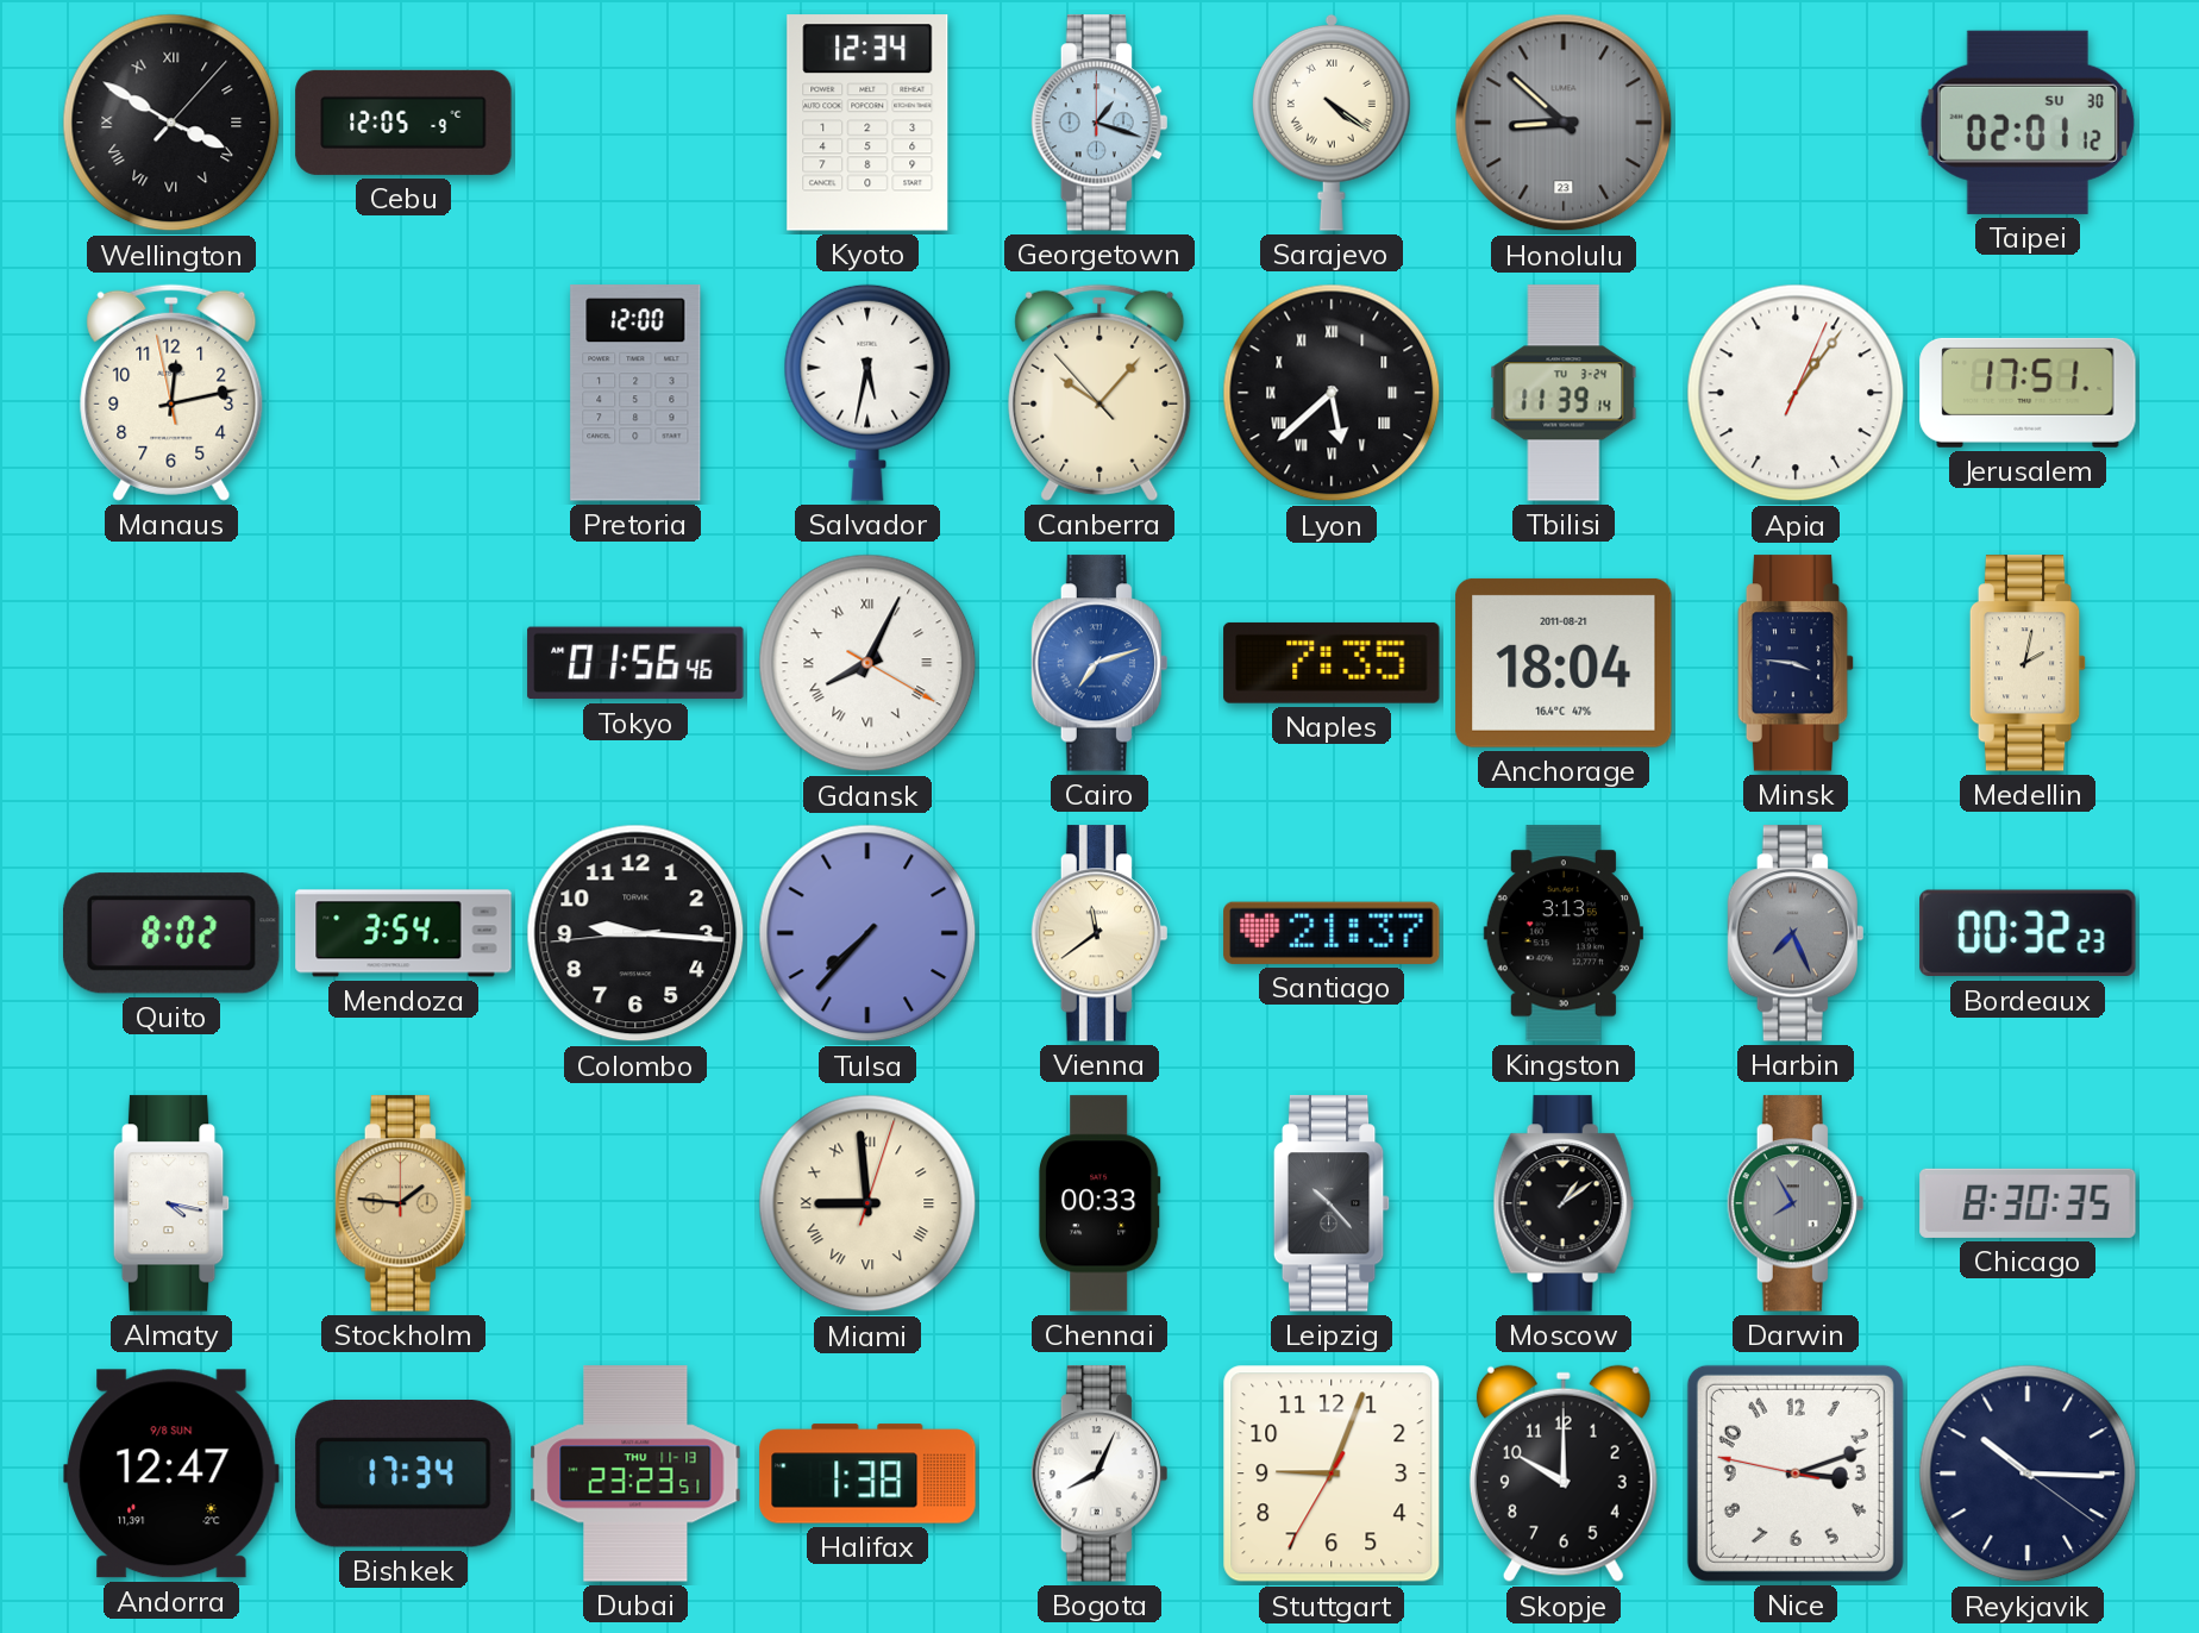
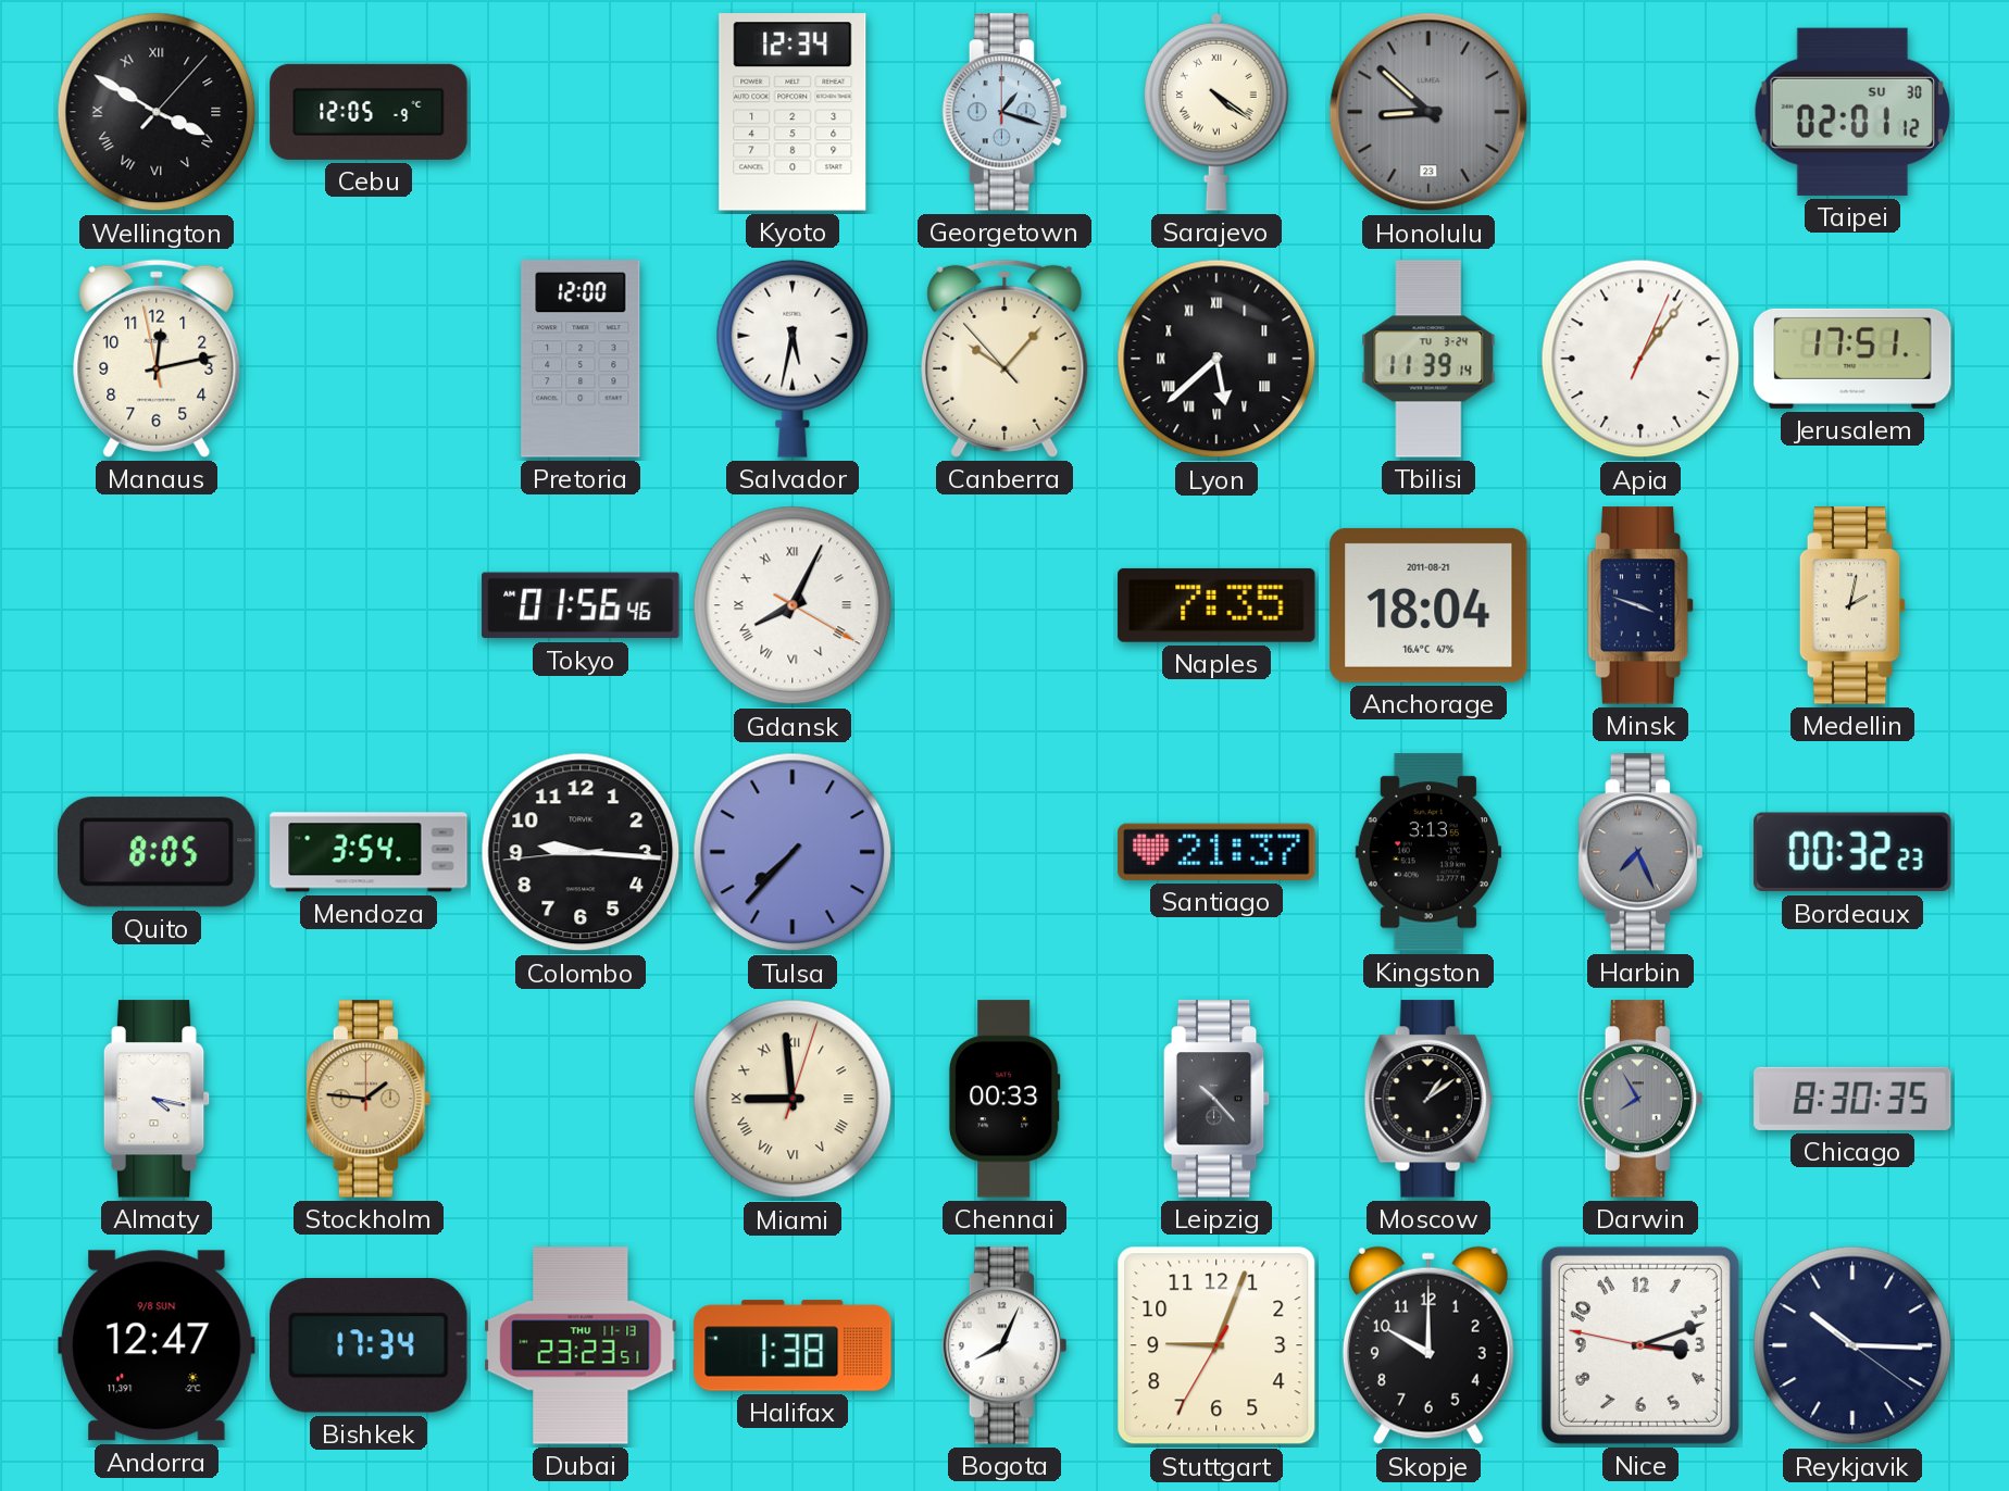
Cairo: 7:12 -> none (1098, 663)
Minsk: 3:46 -> 3:48 (1640, 605)
Quito: 8:02 -> 8:05 (157, 852)
Vienna: 11:39 -> none (1098, 933)
